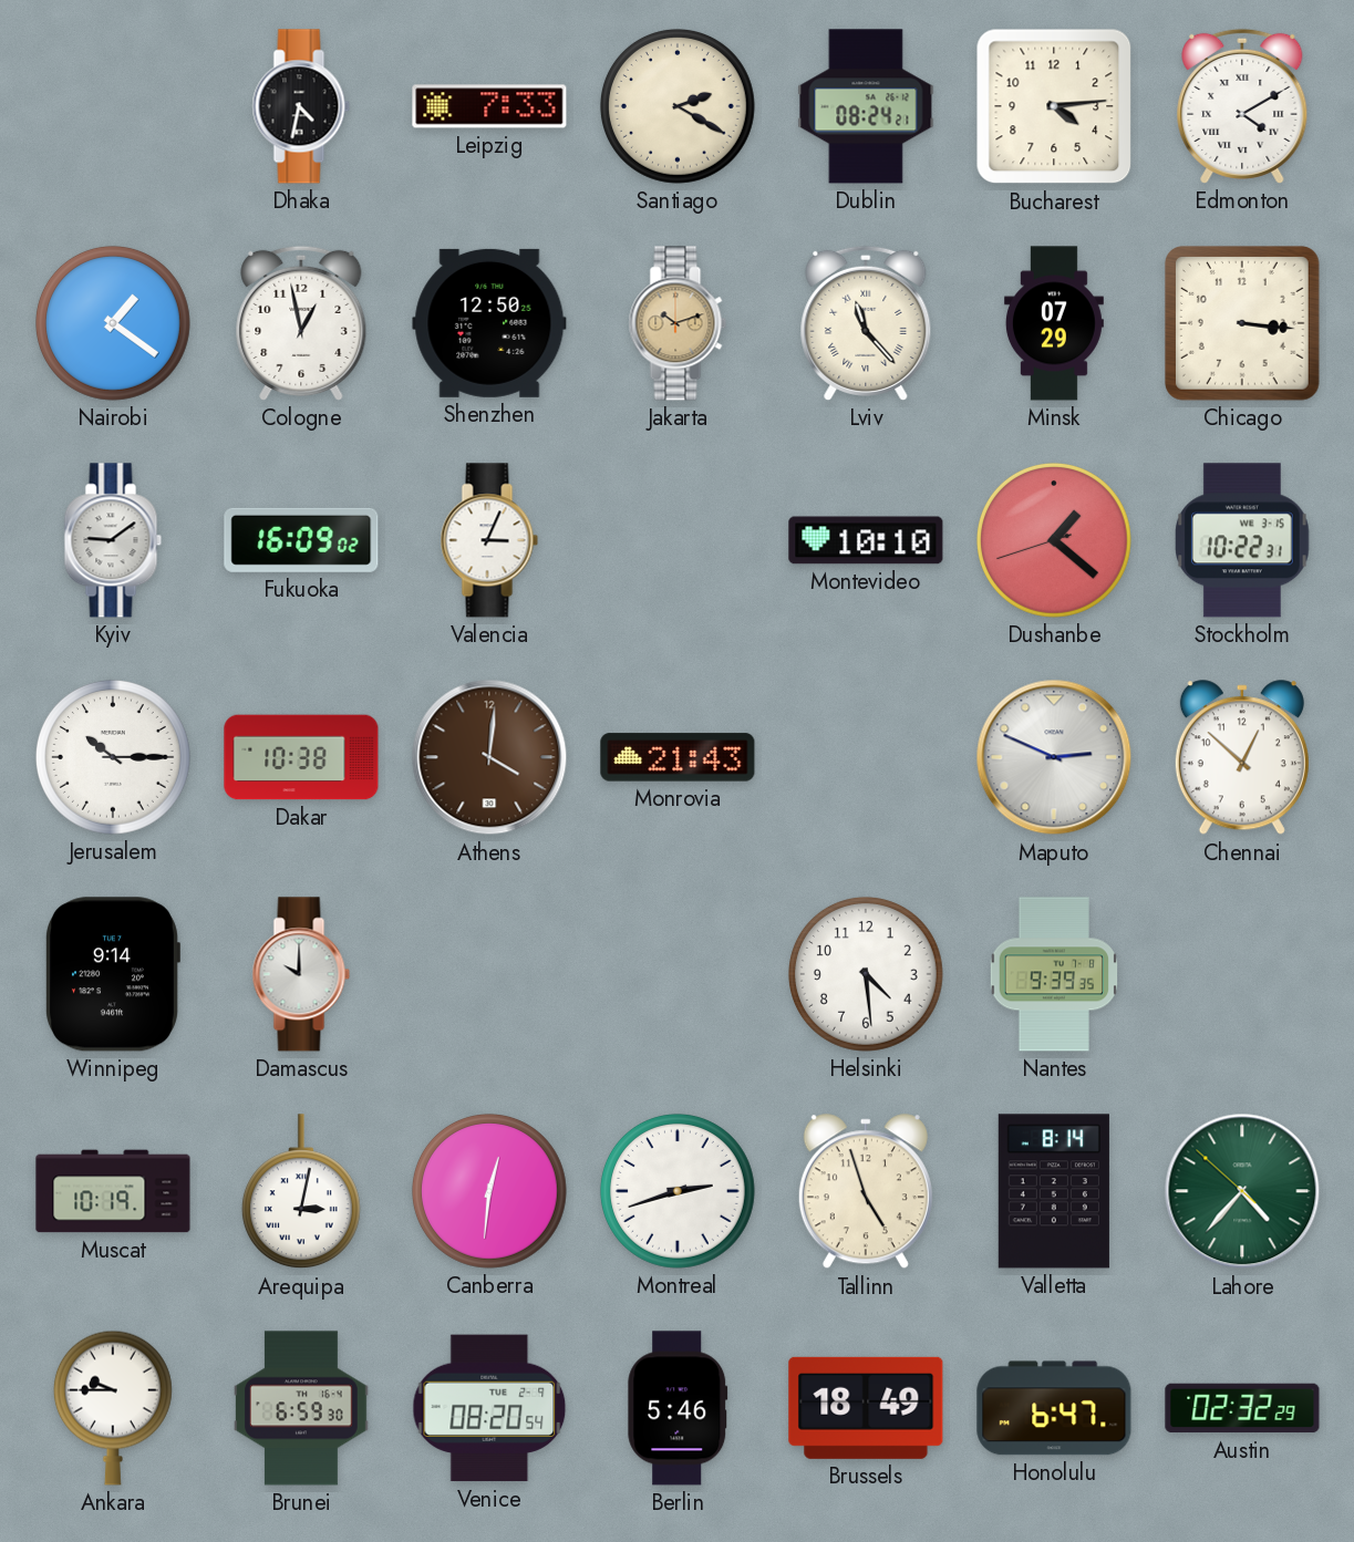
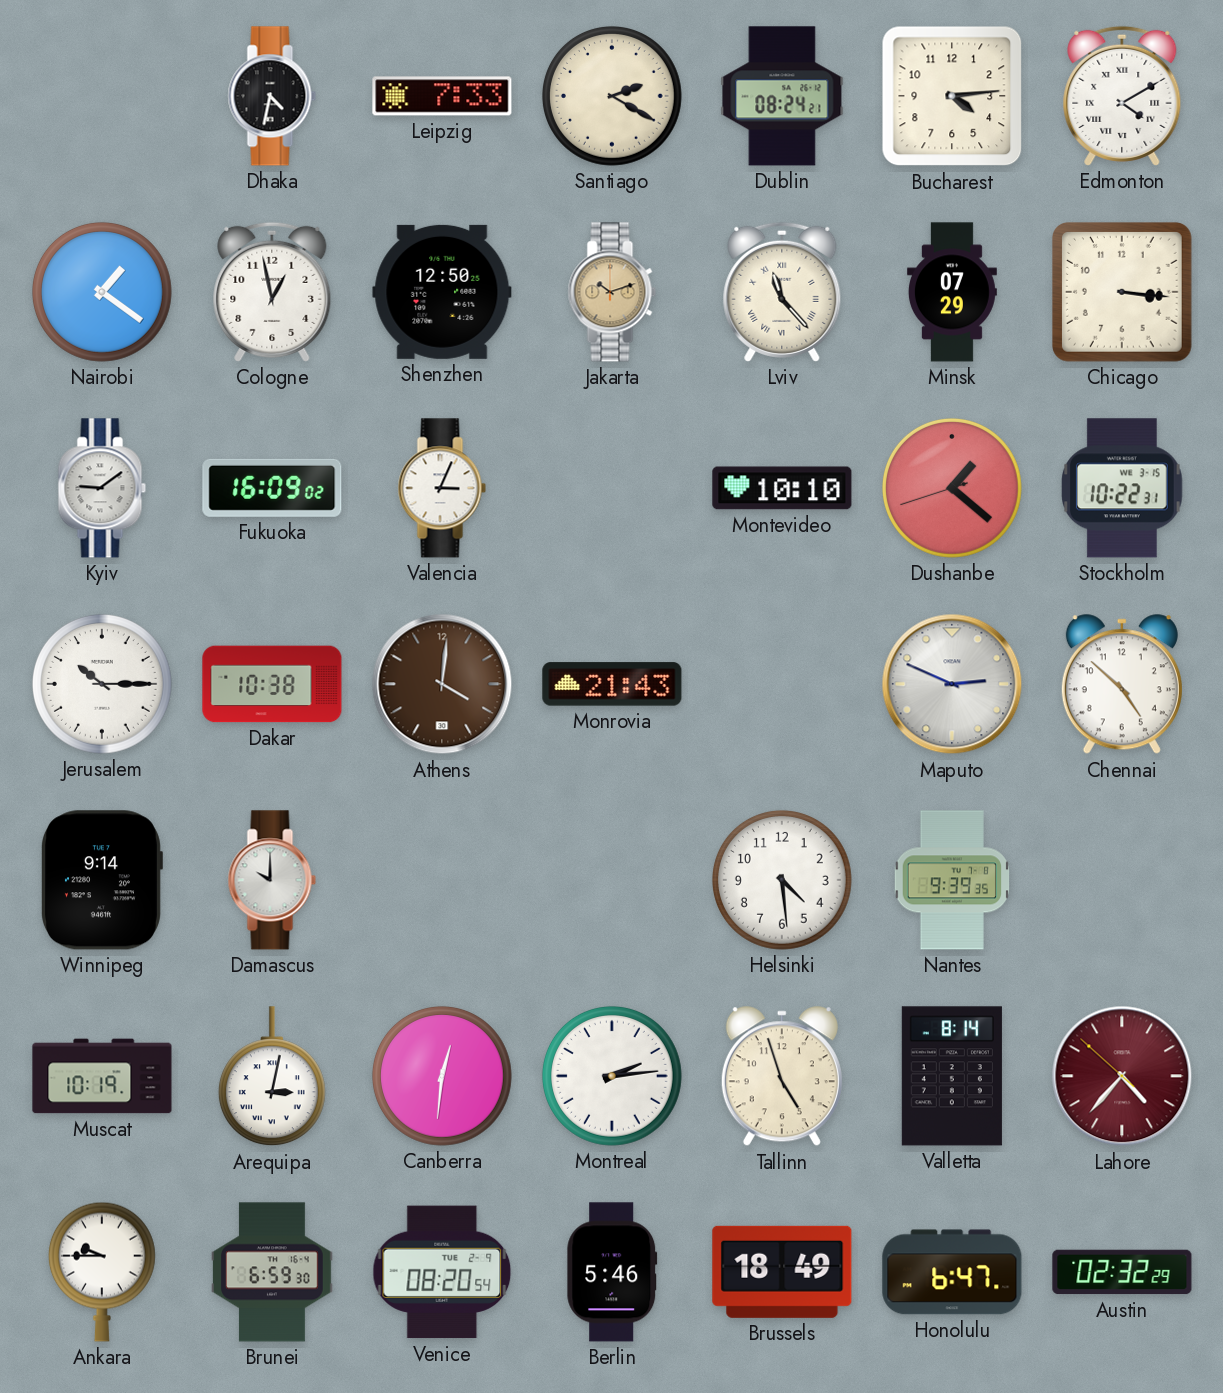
Chennai: 12:52 -> 4:52 (1122, 685)
Montreal: 2:42 -> 2:14 (612, 1076)
Lahore dial: green -> burgundy (1122, 1076)
